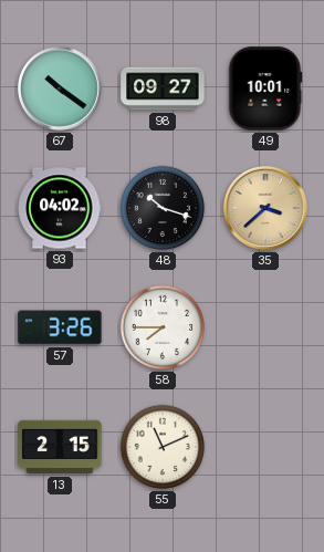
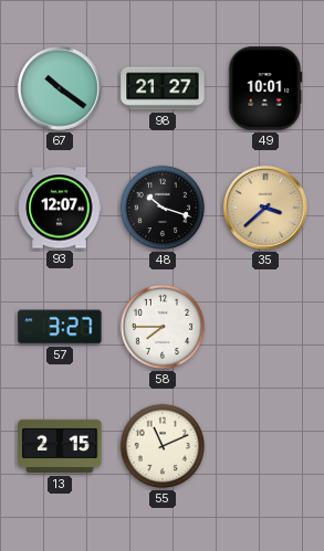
98: 09:27 -> 21:27 (163, 88)
93: 04:02 -> 12:07 (60, 208)
57: 3:26 -> 3:27 (60, 327)
